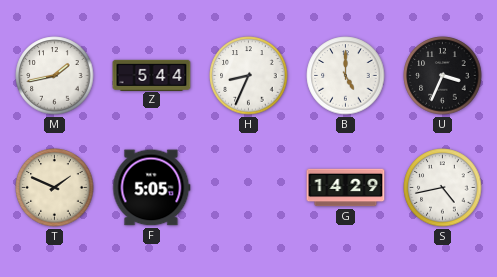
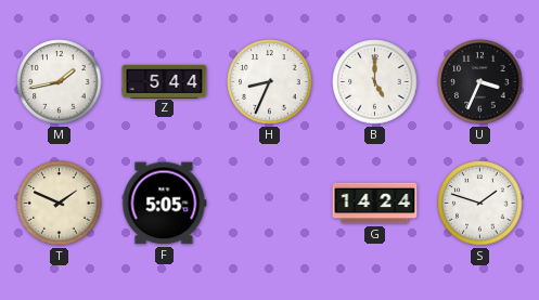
G: 14:29 -> 14:24 (375, 204)
S: 4:43 -> 1:48 (480, 204)
